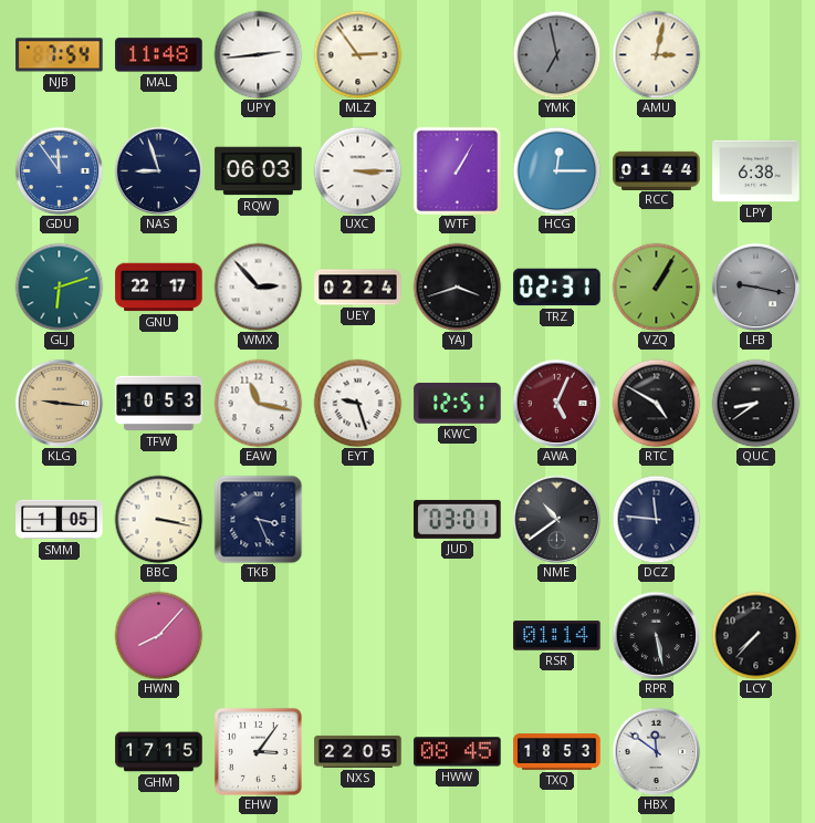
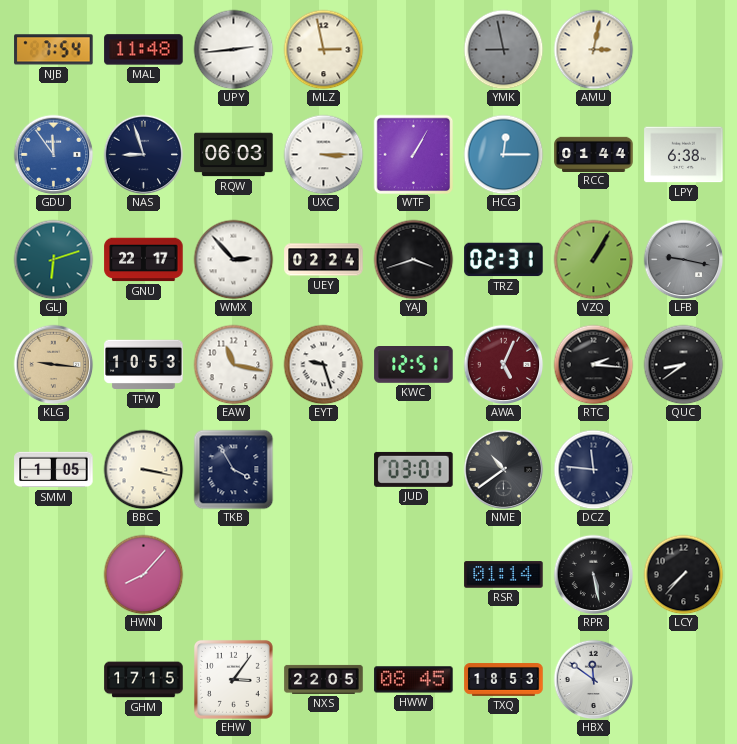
MLZ: 2:54 -> 2:58 (323, 49)
YMK: 6:58 -> 8:58 (503, 49)
RTC: 4:50 -> 2:16 (593, 364)
TKB: 3:26 -> 3:55 (233, 469)
